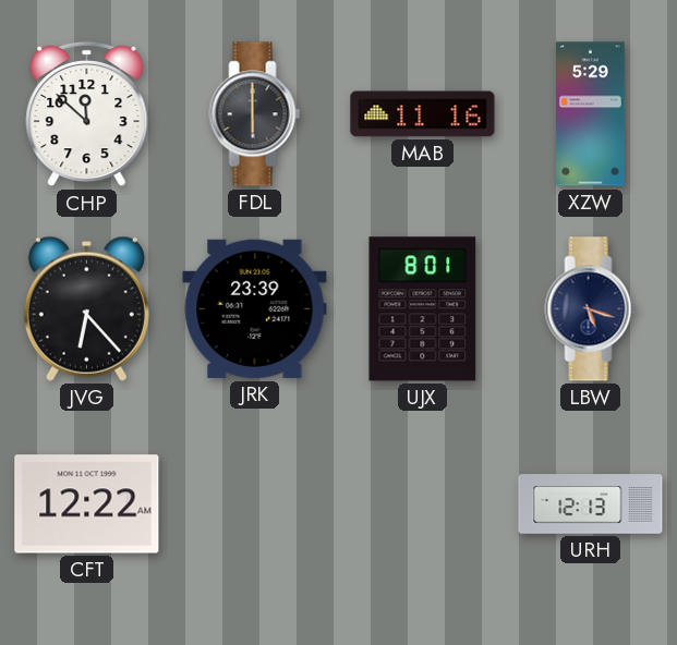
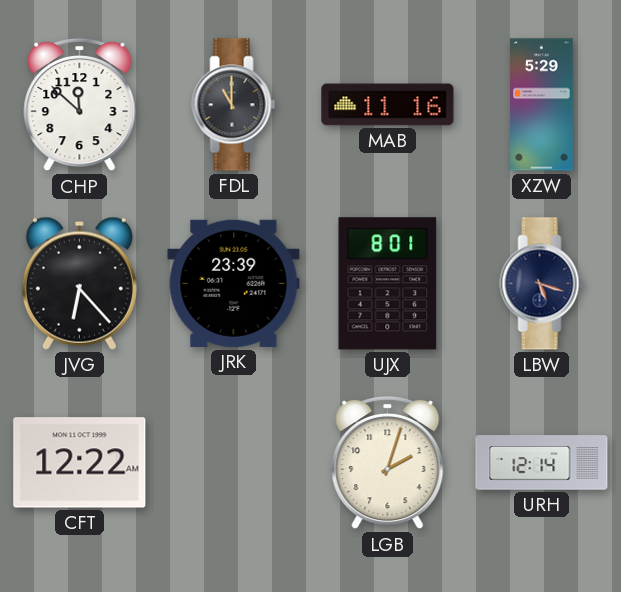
FDL: 6:00 -> 11:00 (234, 105)
LGB: none -> 2:03 (388, 463)
URH: 12:13 -> 12:14 (542, 463)
